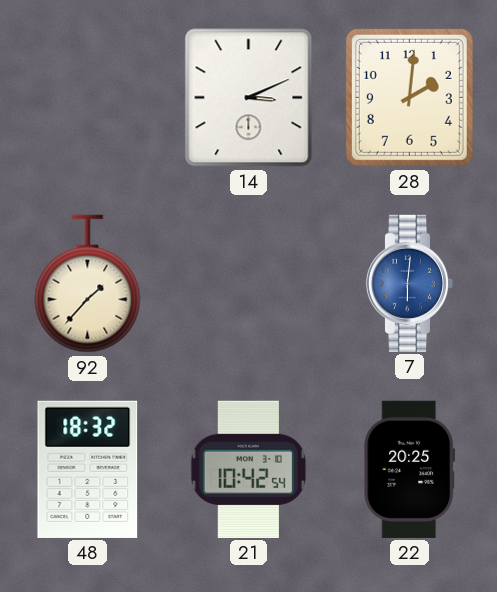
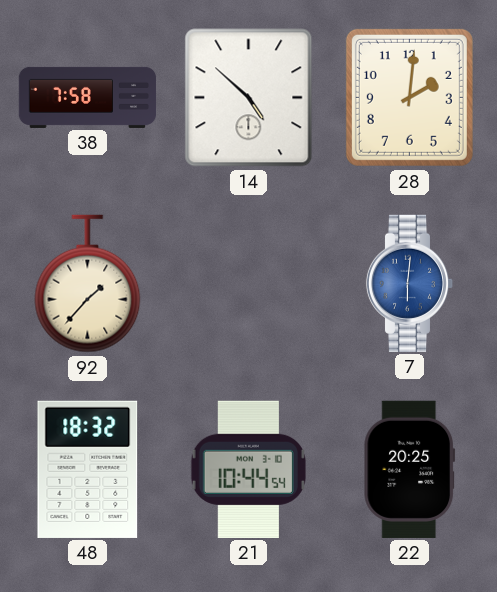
38: none -> 7:58 (88, 97)
14: 3:11 -> 4:52 (249, 98)
21: 10:42 -> 10:44 (248, 469)
